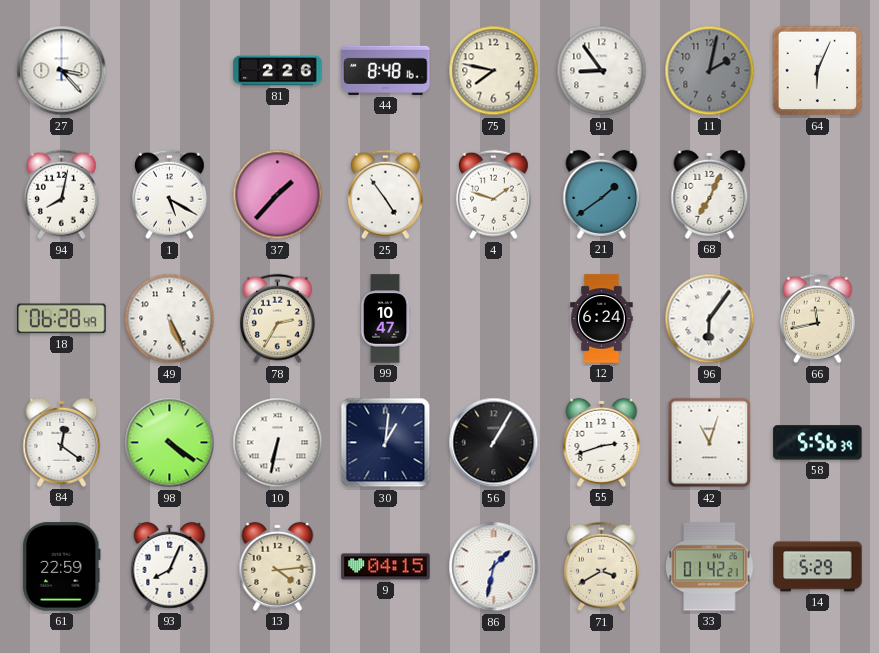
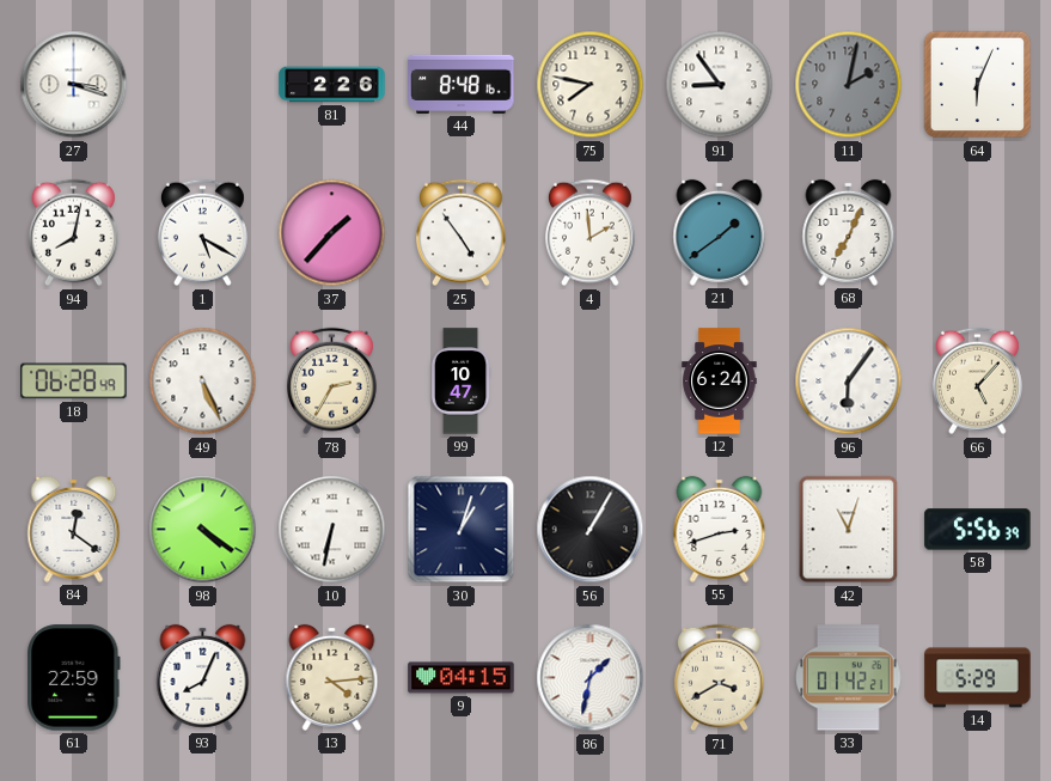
27: 3:23 -> 3:18 (74, 85)
4: 1:48 -> 1:59 (589, 233)
66: 11:43 -> 5:07 (977, 382)
30: 1:01 -> 1:03 (462, 530)
